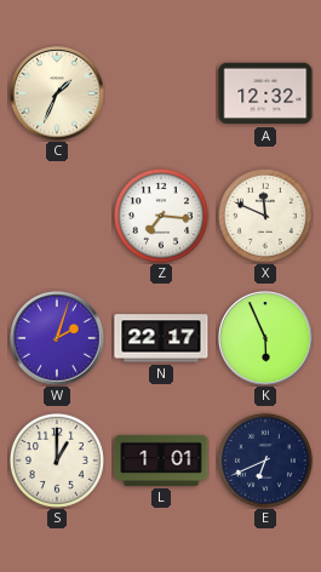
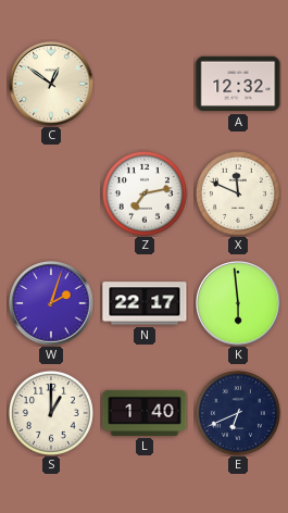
C: 1:34 -> 12:51 (51, 84)
Z: 7:16 -> 7:13 (145, 193)
K: 5:56 -> 5:59 (238, 303)
L: 1:01 -> 1:40 (145, 413)
